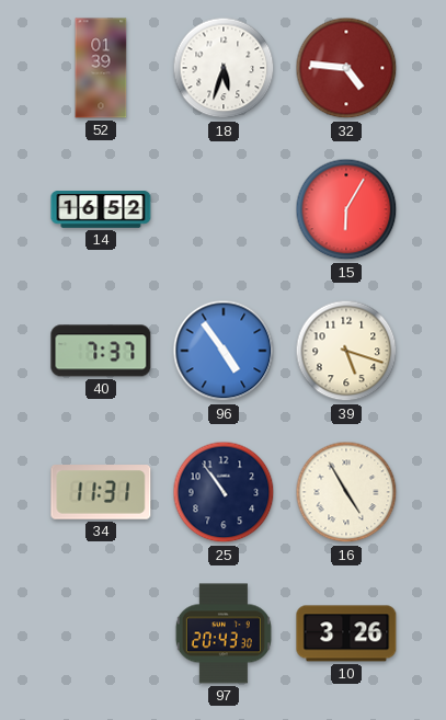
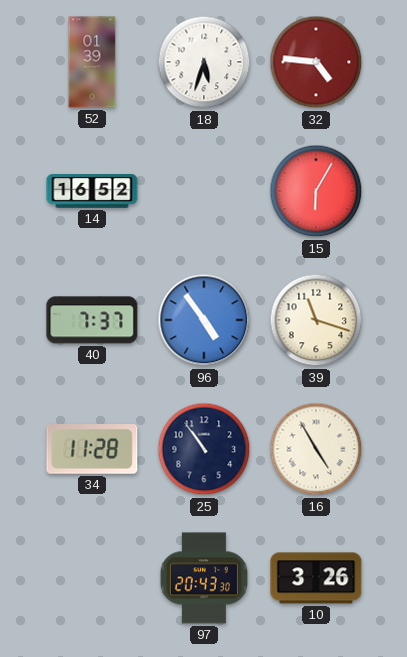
39: 5:18 -> 11:18 (316, 320)
34: 11:31 -> 11:28 (92, 450)
